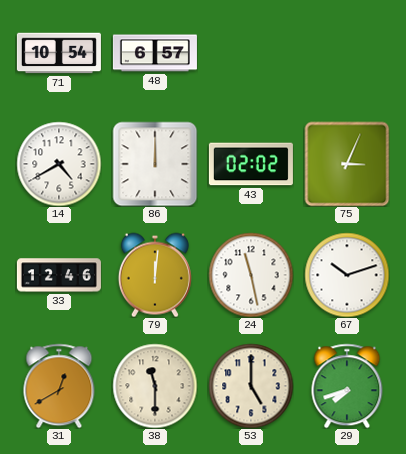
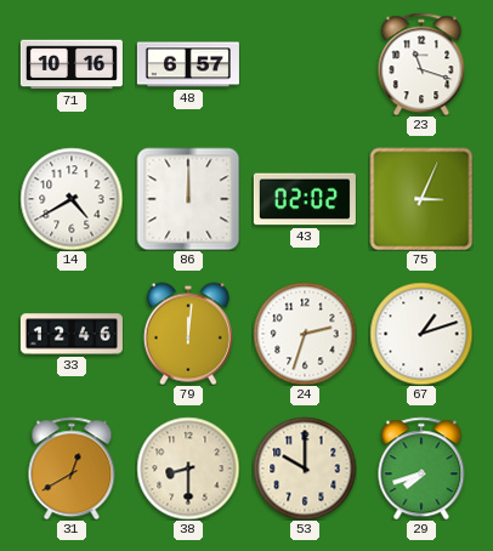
71: 10:54 -> 10:16 (72, 64)
23: none -> 11:18 (421, 64)
24: 11:28 -> 2:33 (305, 334)
67: 10:12 -> 1:12 (421, 334)
38: 11:30 -> 8:30 (188, 468)
53: 5:00 -> 10:00 (305, 468)
